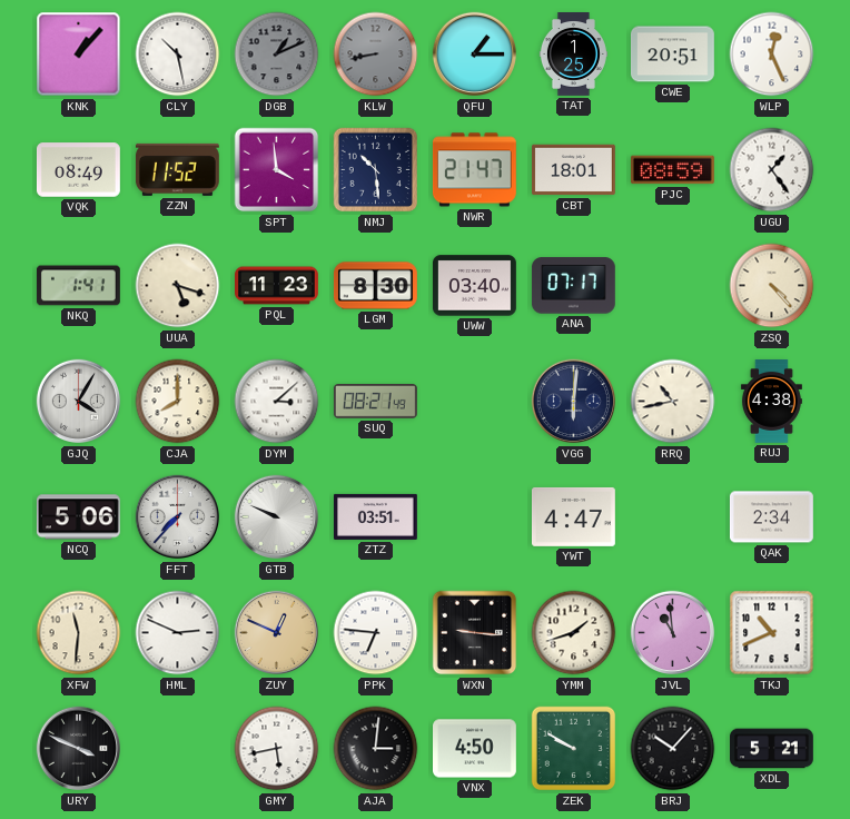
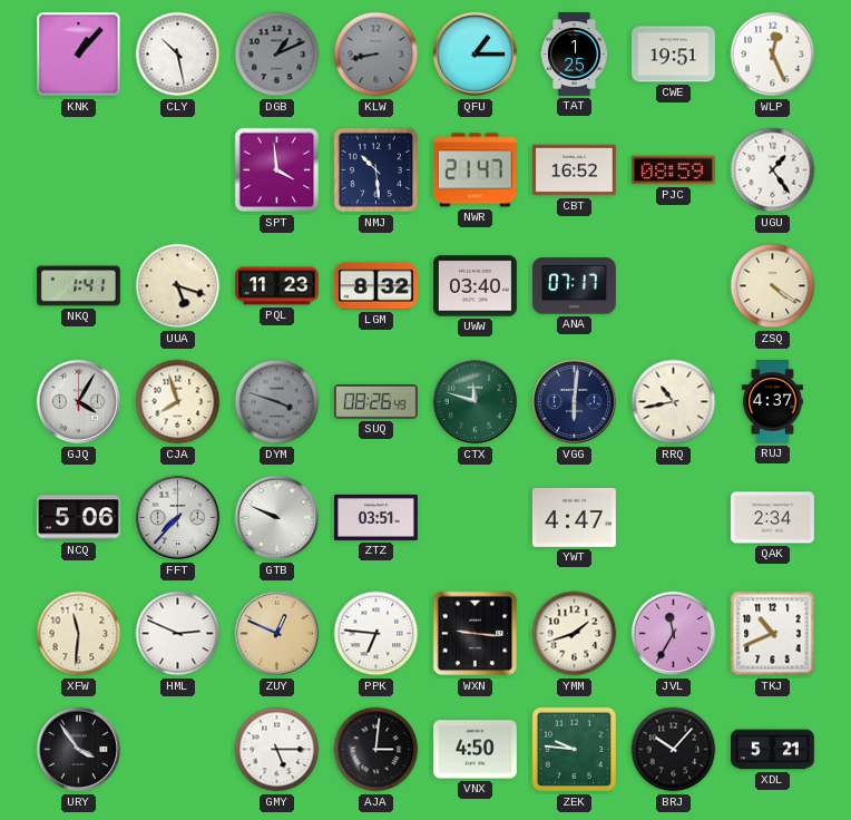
CWE: 20:51 -> 19:51 (673, 55)
VQK: 08:49 -> none (78, 170)
ZZN: 11:52 -> none (177, 169)
CBT: 18:01 -> 16:52 (575, 170)
LGM: 8:30 -> 8:32 (375, 286)
ZSQ: 4:23 -> 4:21 (773, 286)
CJA: 8:00 -> 7:57 (178, 402)
DYM: 3:08 -> 3:48 (277, 402)
DYM dial: white -> grey (277, 402)
SUQ: 08:21 -> 08:26 (375, 402)
CTX: none -> 11:48 (476, 402)
RUJ: 4:38 -> 4:37 (772, 402)
JVL: 10:59 -> 11:35 (674, 634)
URY: 3:49 -> 3:54 (79, 750)
GMY: 5:43 -> 5:15 (277, 750)
ZEK: 9:50 -> 9:46 (575, 750)
